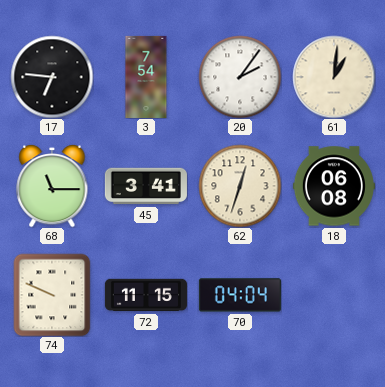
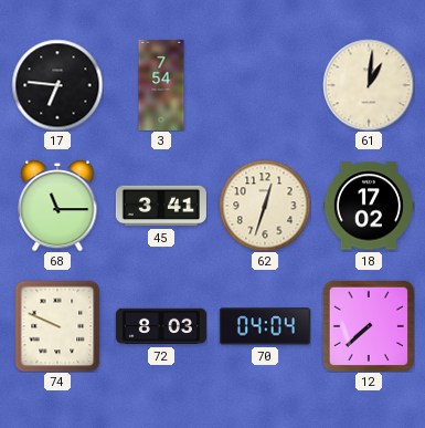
20: 2:06 -> none (240, 77)
18: 06:08 -> 17:02 (369, 206)
72: 11:15 -> 8:03 (161, 326)
12: none -> 7:38 (368, 325)
